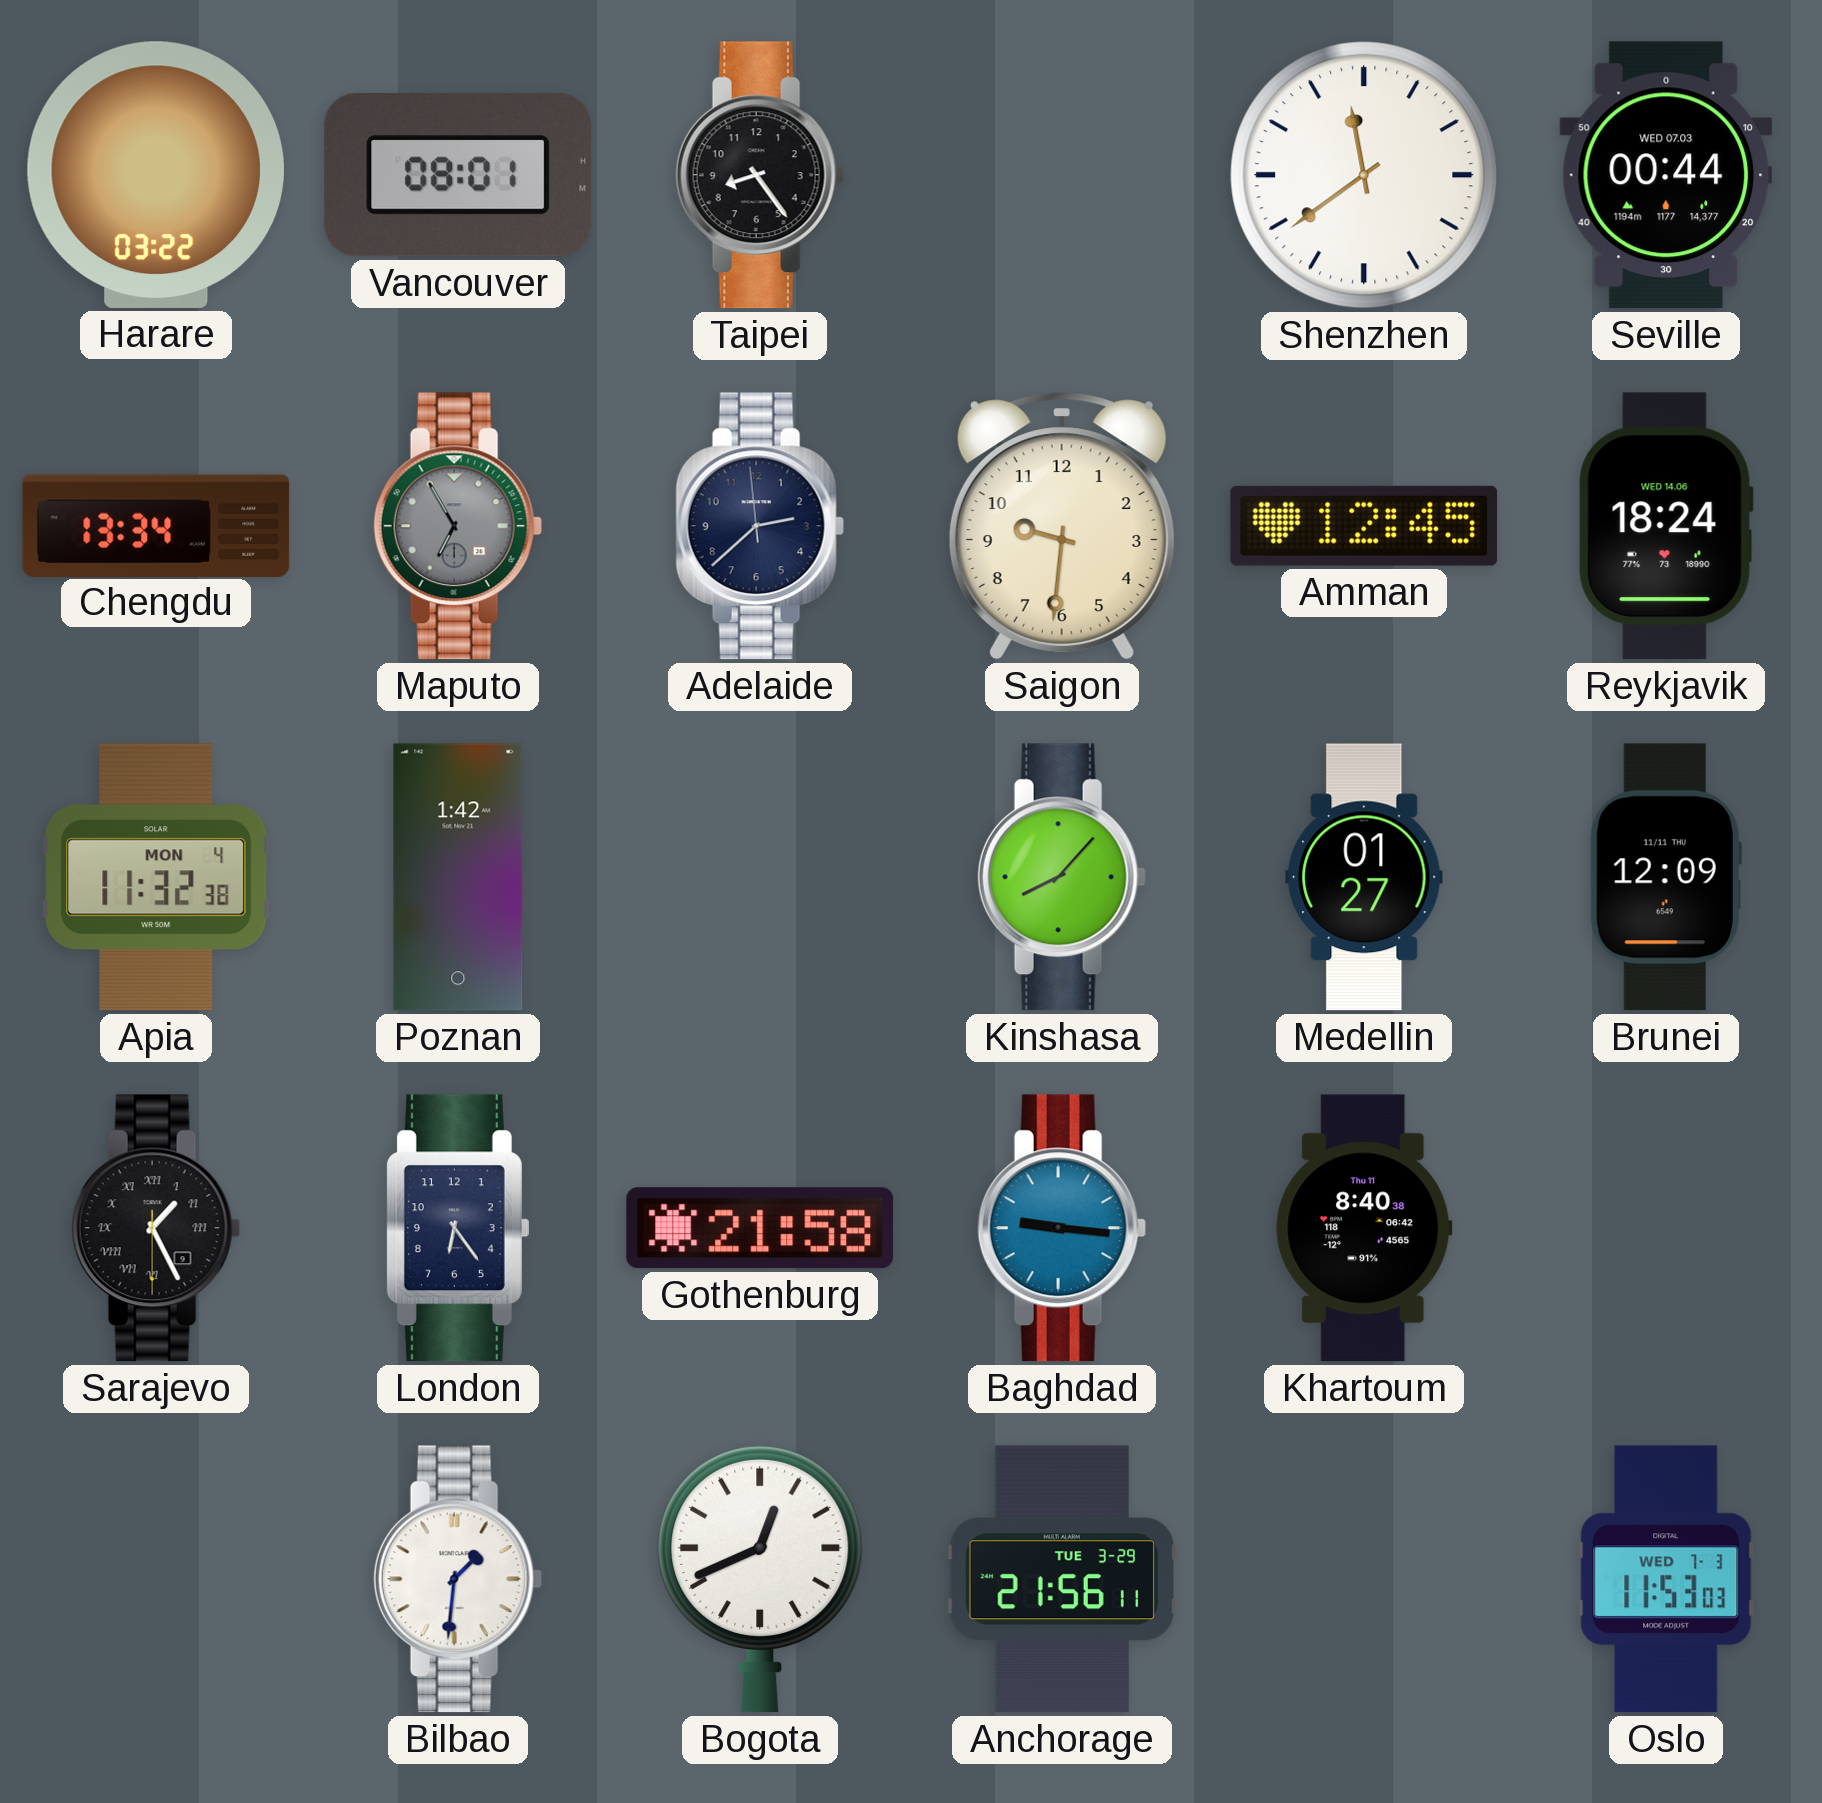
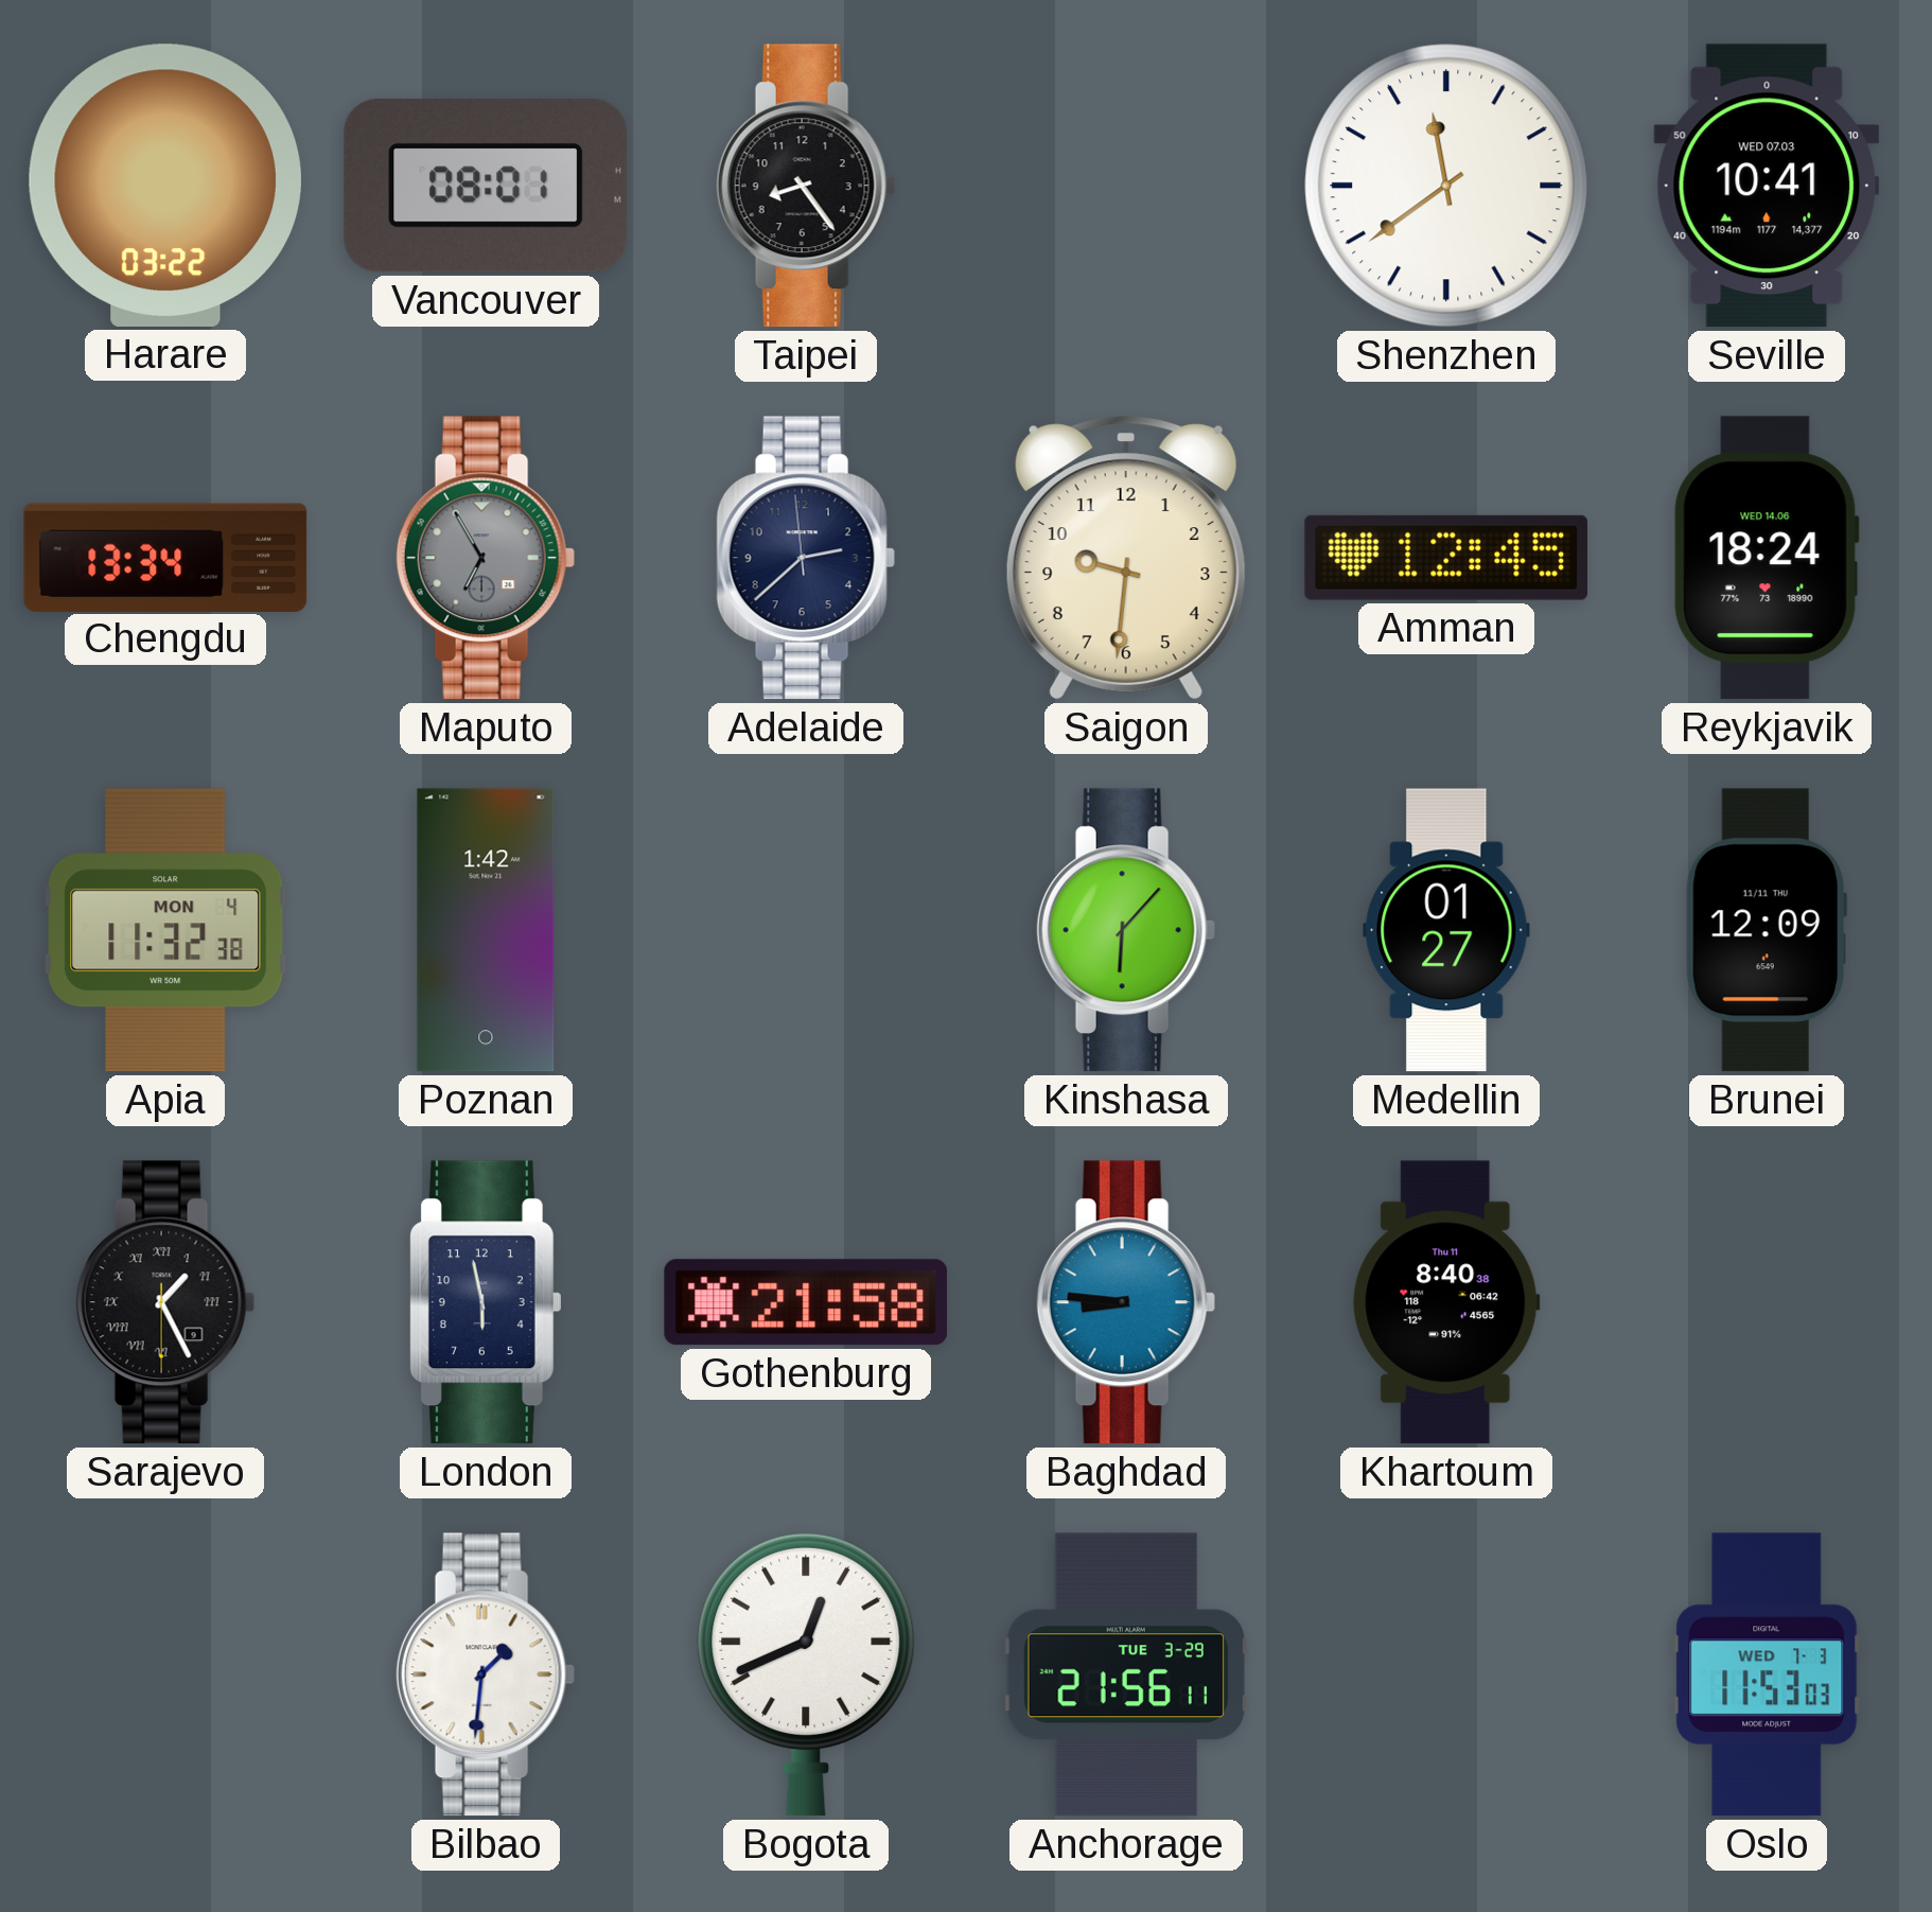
Seville: 00:44 -> 10:41 (1767, 186)
Kinshasa: 8:07 -> 6:07 (1126, 930)
London: 6:24 -> 5:58 (486, 1302)
Baghdad: 9:16 -> 8:46 (1126, 1302)
